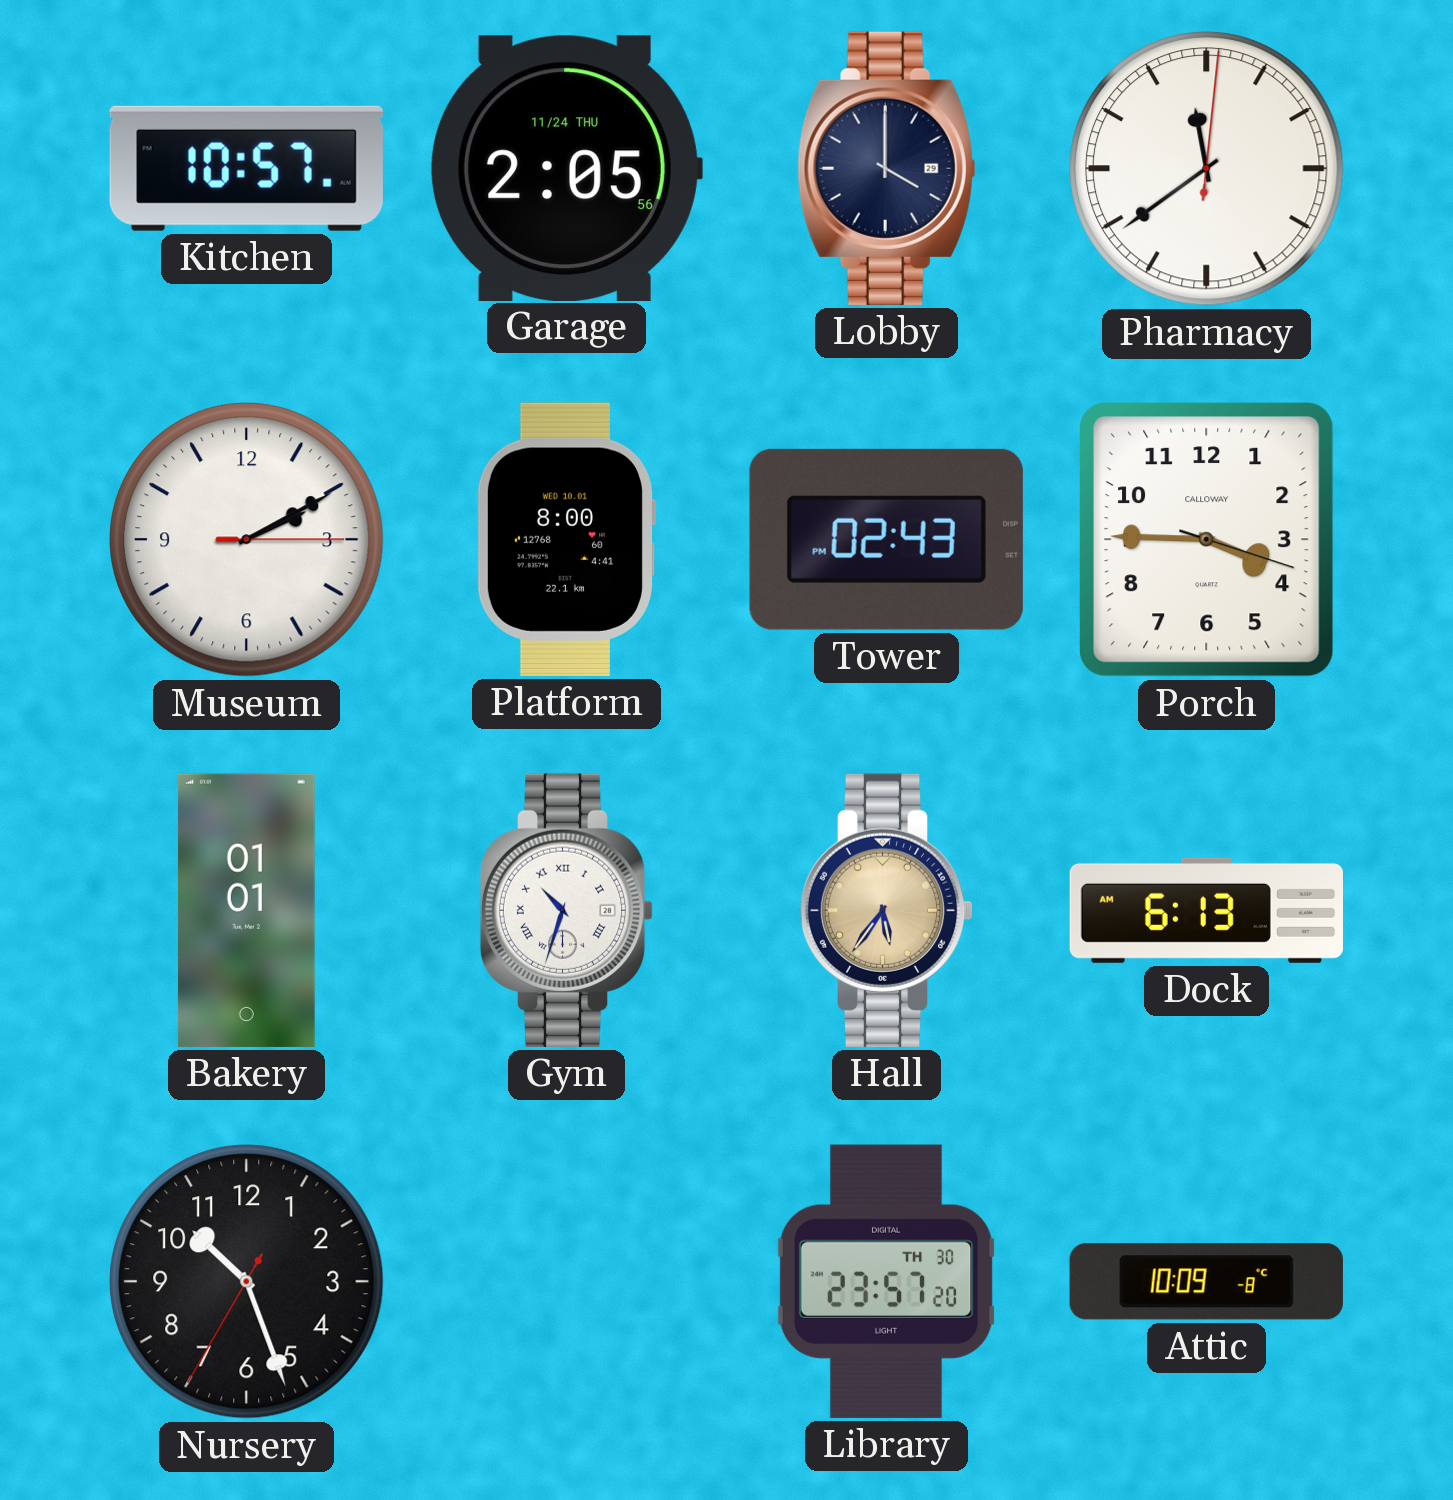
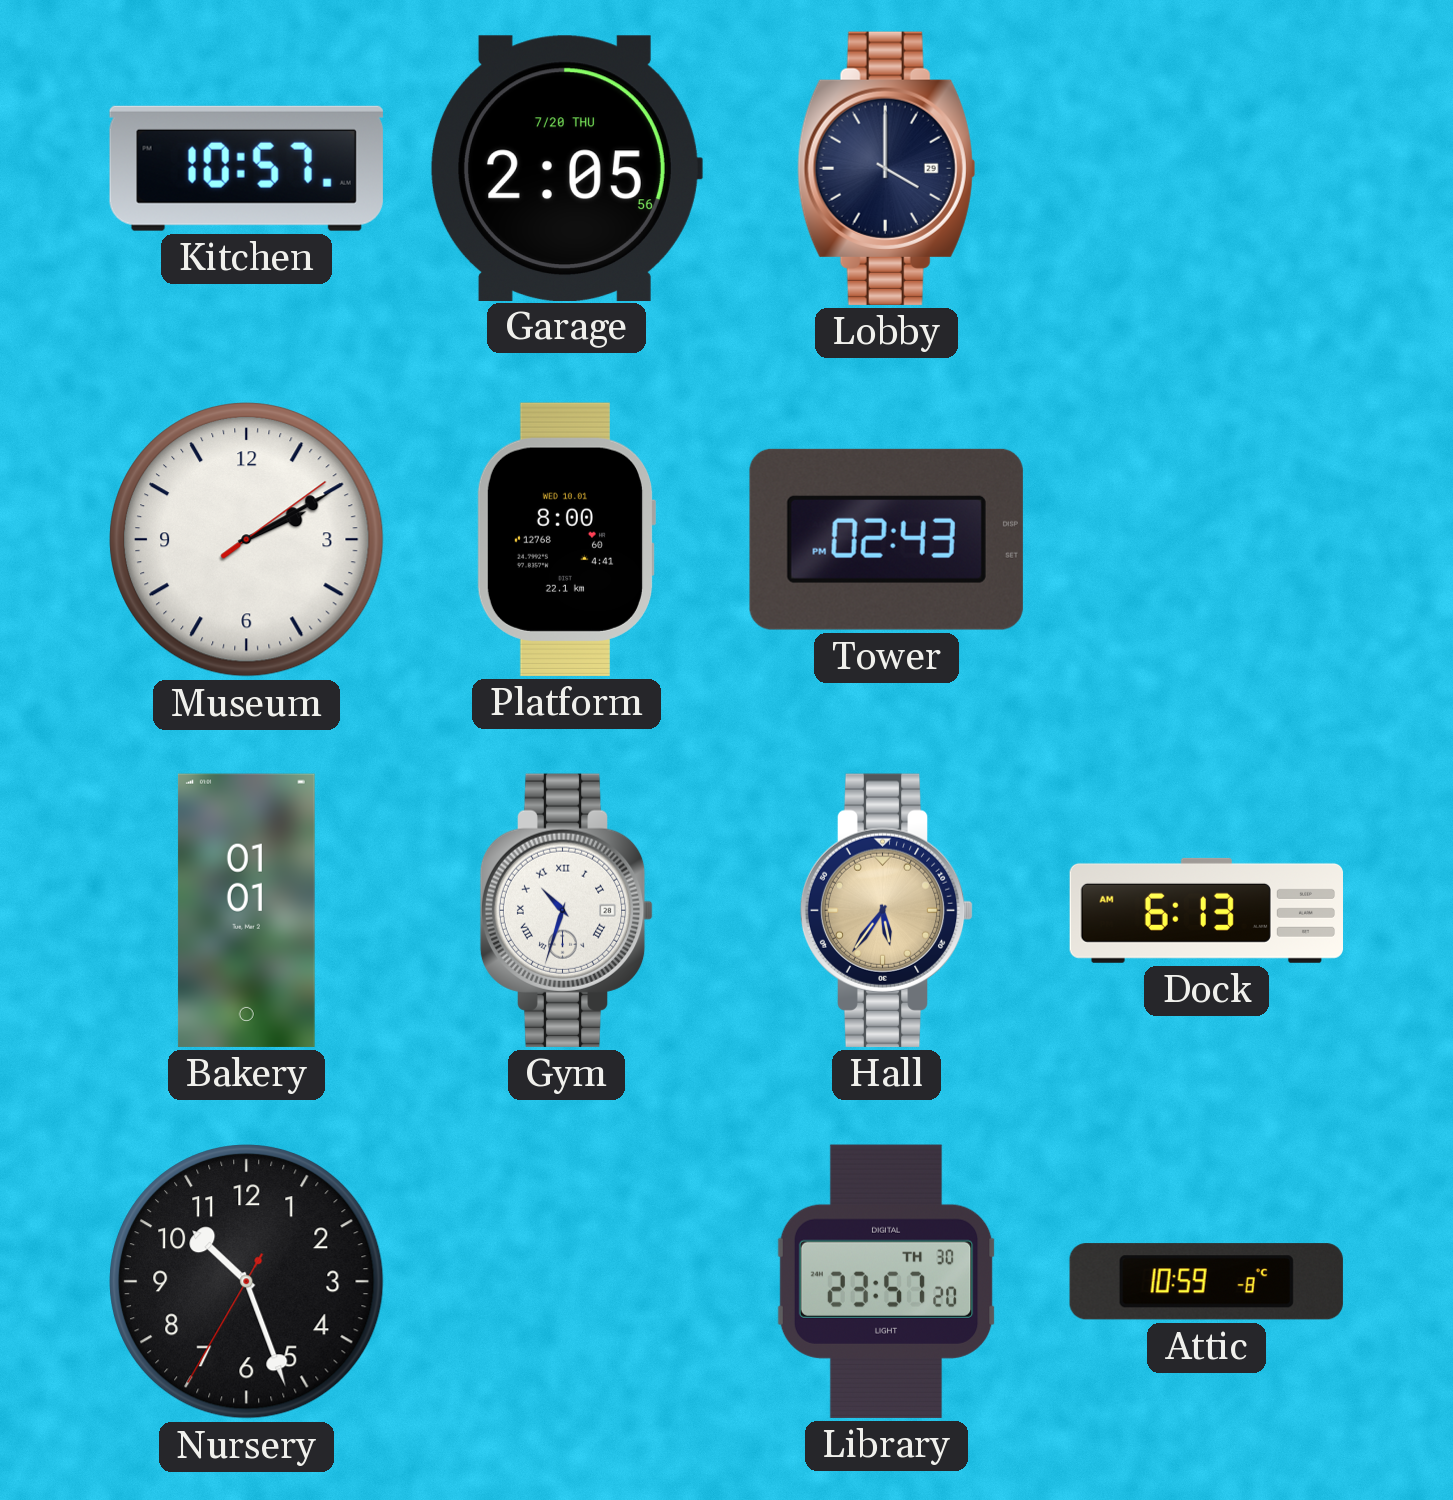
Garage date: 11/24 THU -> 7/20 THU (566, 168)
Pharmacy: 11:39 -> none (1207, 169)
Museum: 2:10:15 -> 2:10:09 (247, 540)
Porch: 3:45 -> none (1207, 540)
Attic: 10:09 -> 10:59 (1206, 1282)
